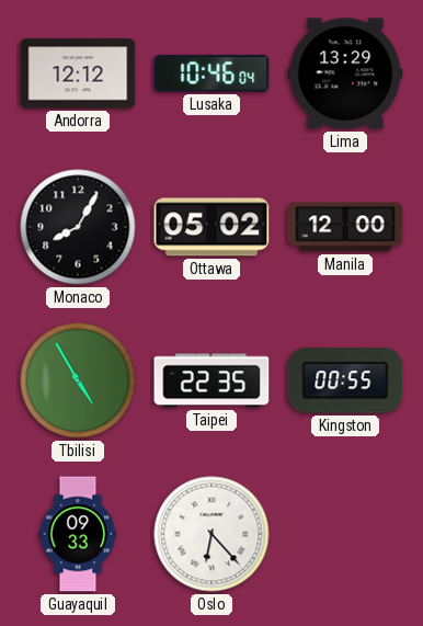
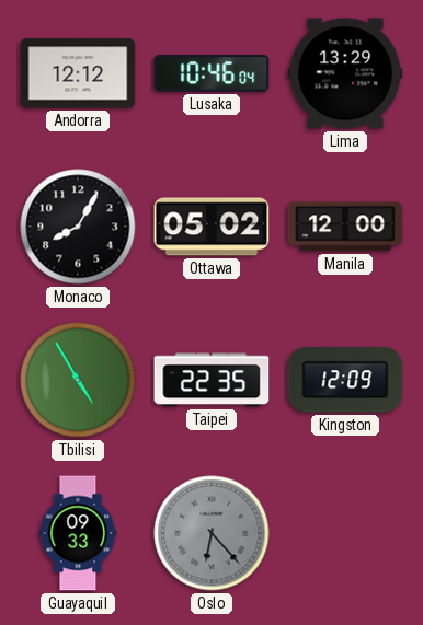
Kingston: 00:55 -> 12:09 (345, 380)
Oslo dial: white -> grey (211, 533)
